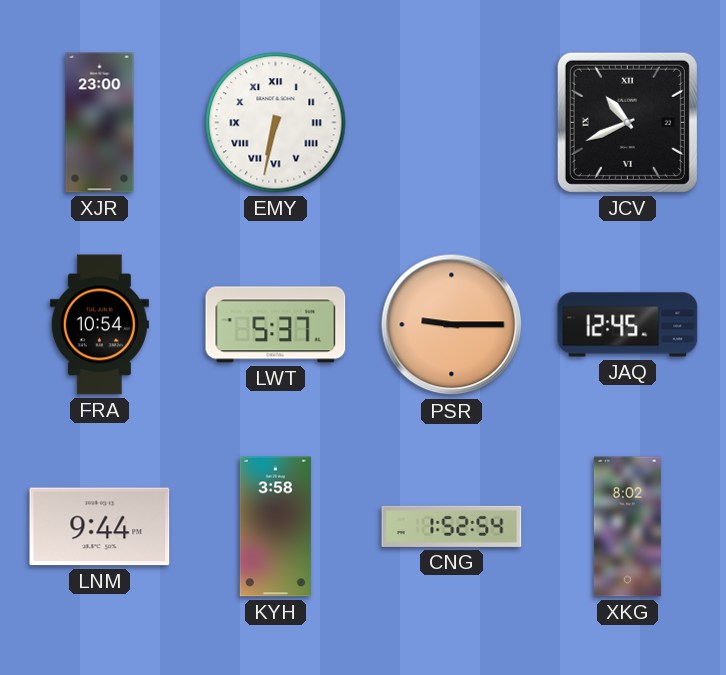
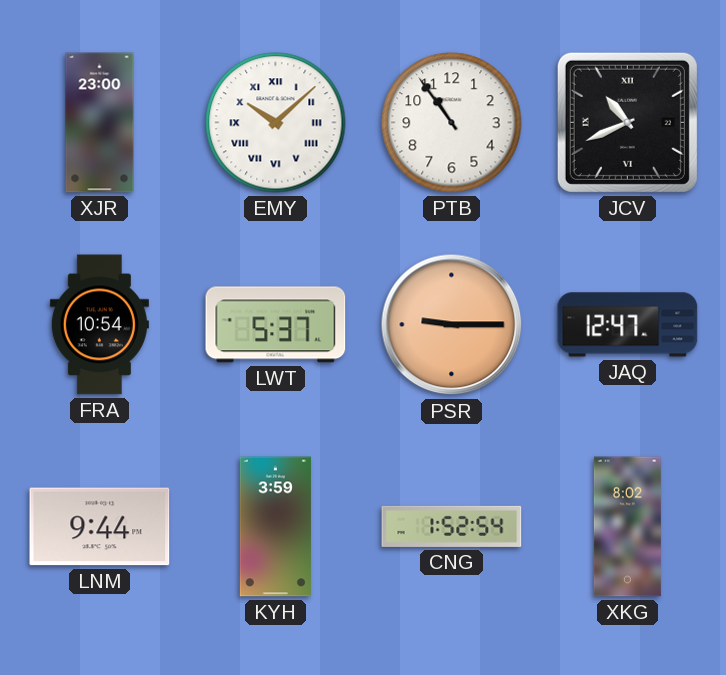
EMY: 6:32 -> 10:08 (276, 123)
PTB: none -> 10:54 (452, 123)
JAQ: 12:45 -> 12:47 (628, 325)
KYH: 3:58 -> 3:59 (275, 527)
